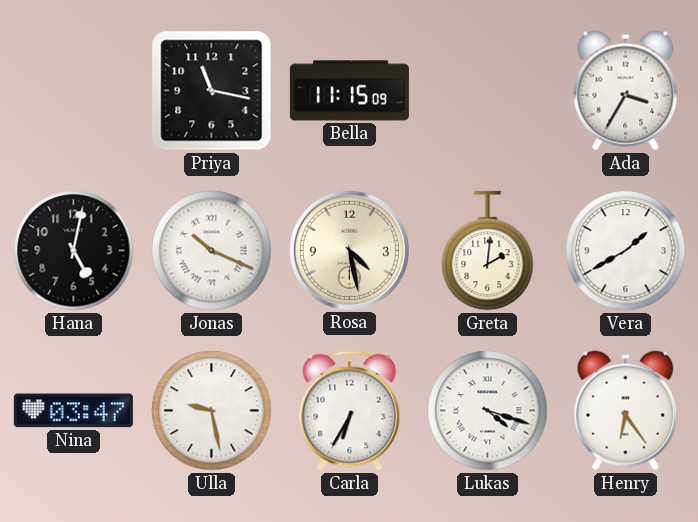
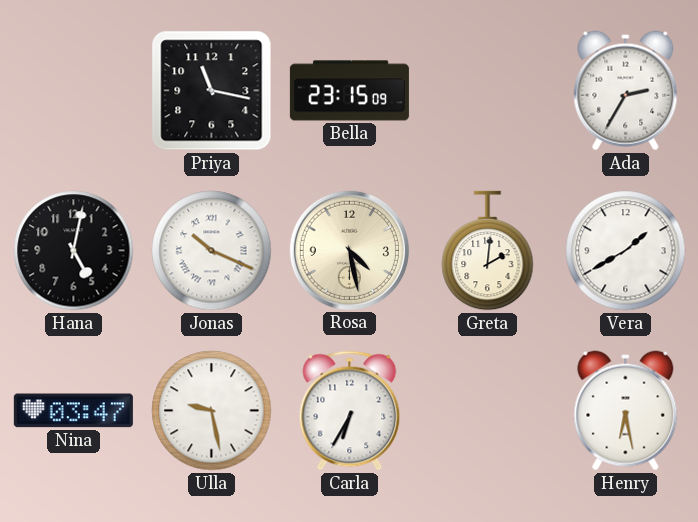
Bella: 11:15 -> 23:15 (349, 91)
Ada: 3:35 -> 2:35 (626, 91)
Lukas: 4:18 -> none (488, 411)
Henry: 6:24 -> 6:28 (626, 411)
